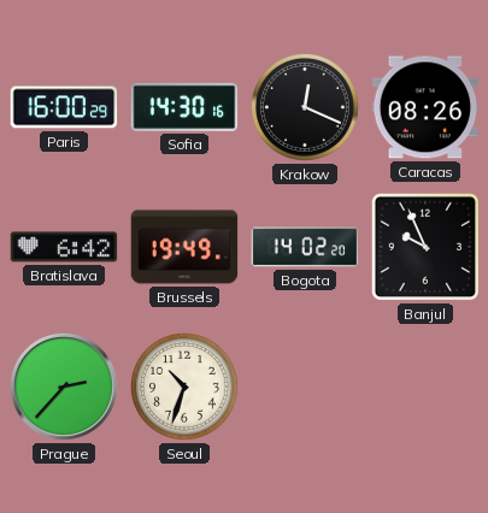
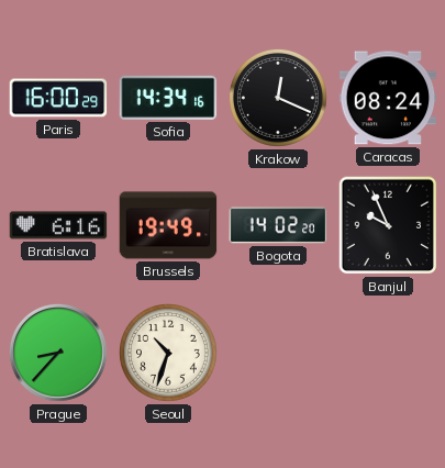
Sofia: 14:30 -> 14:34 (168, 98)
Caracas: 08:26 -> 08:24 (388, 98)
Bratislava: 6:42 -> 6:16 (58, 225)
Prague: 2:37 -> 8:37 (58, 353)
